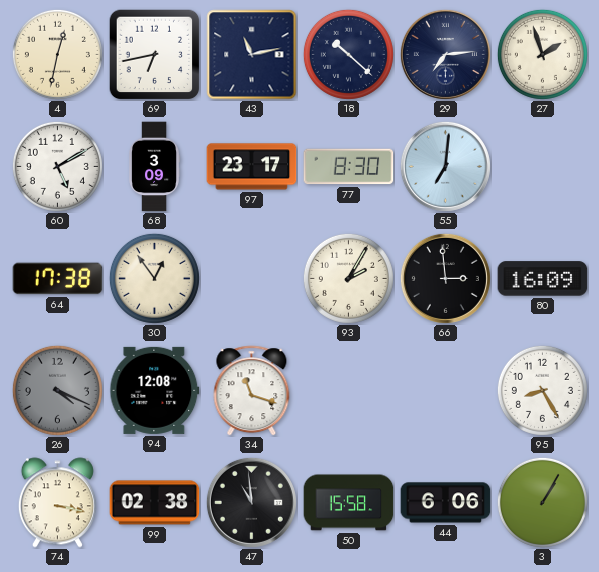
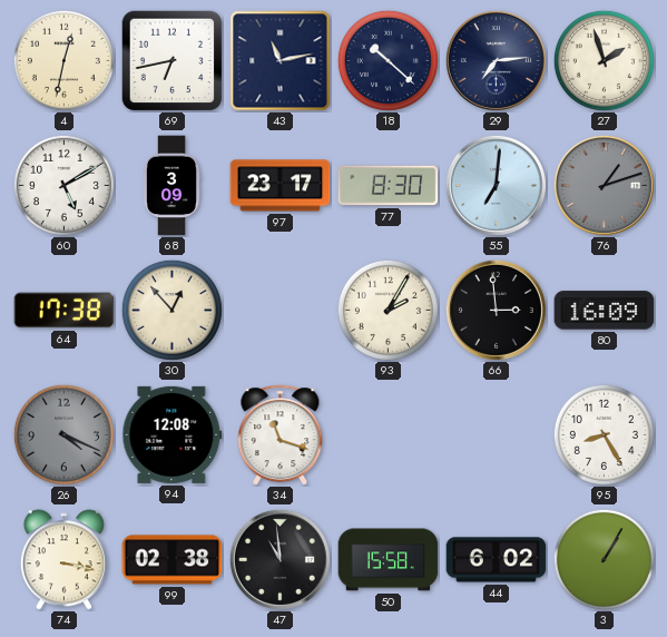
76: none -> 1:12 (604, 185)
30: 12:54 -> 12:53 (171, 310)
44: 6:06 -> 6:02 (497, 560)
